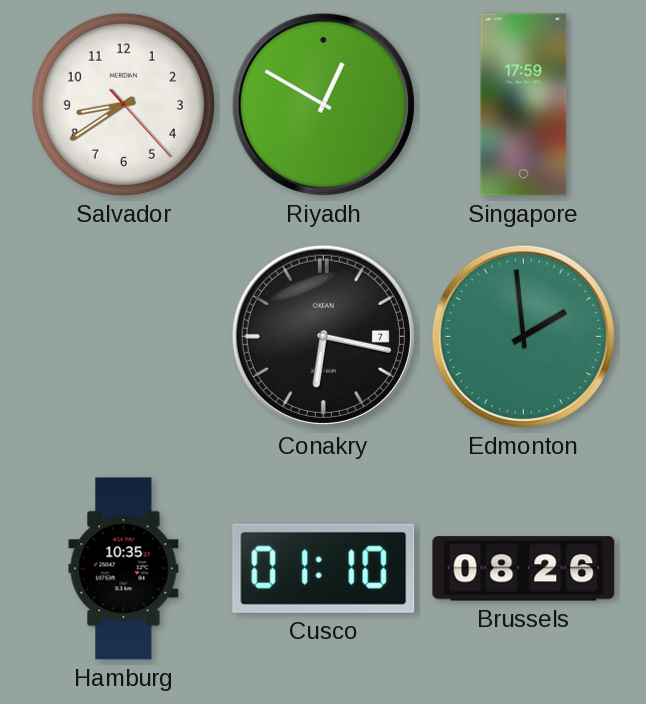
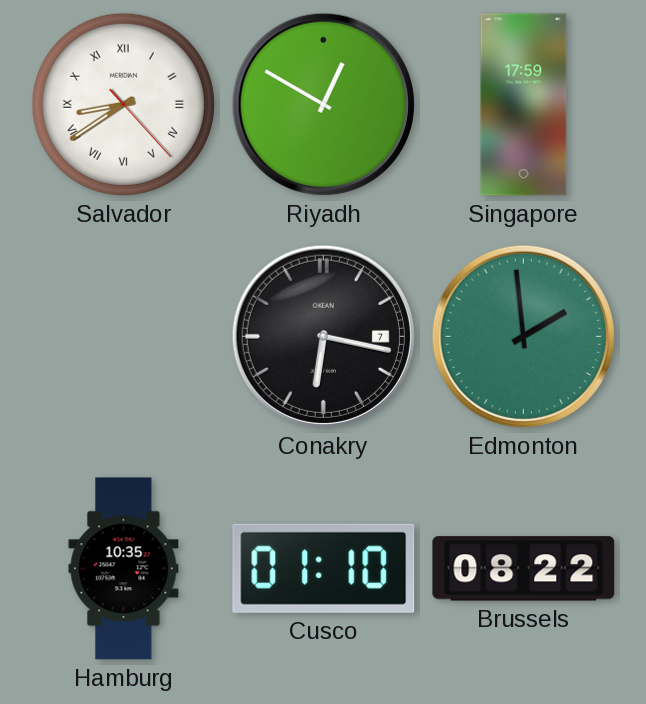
Salvador numerals: Arabic -> Roman (123, 104)
Brussels: 08:26 -> 08:22 (524, 569)
